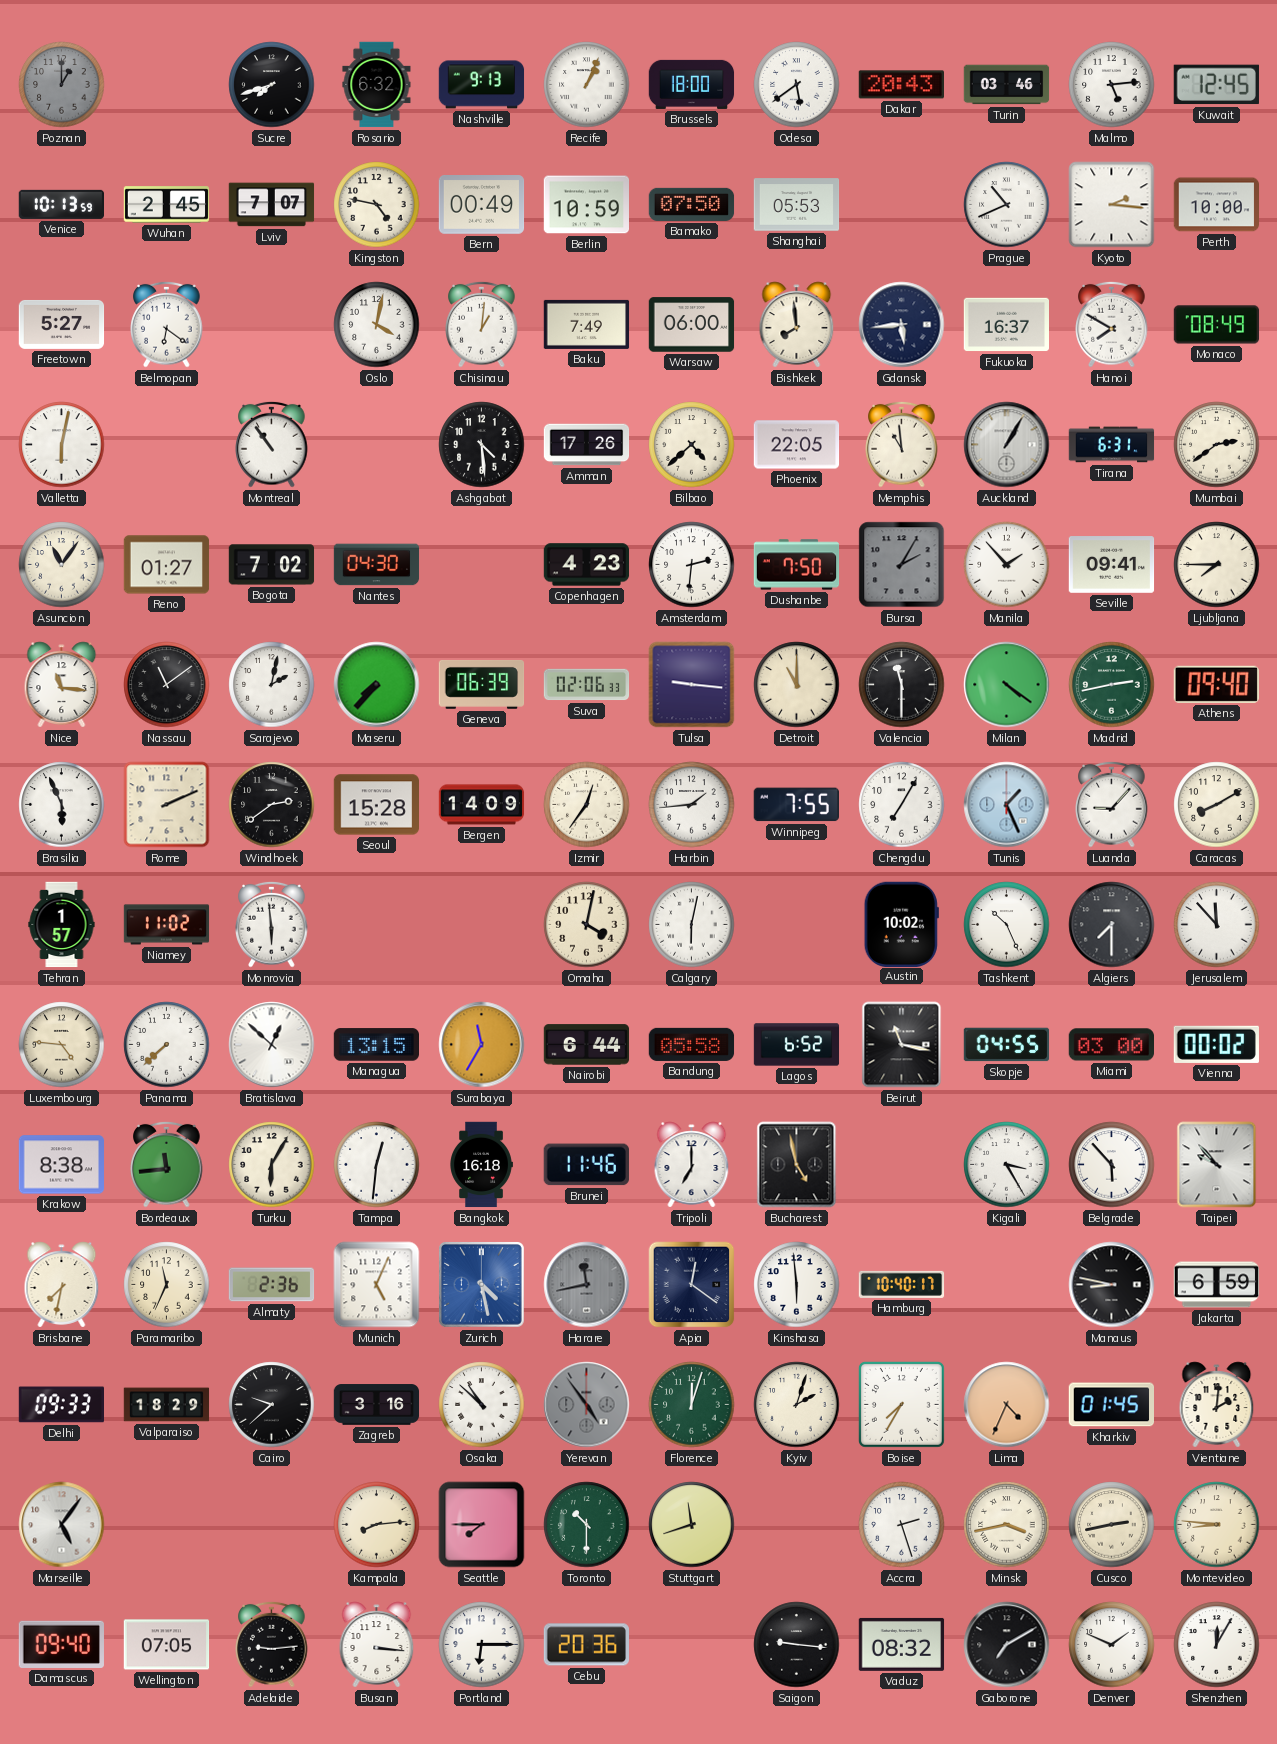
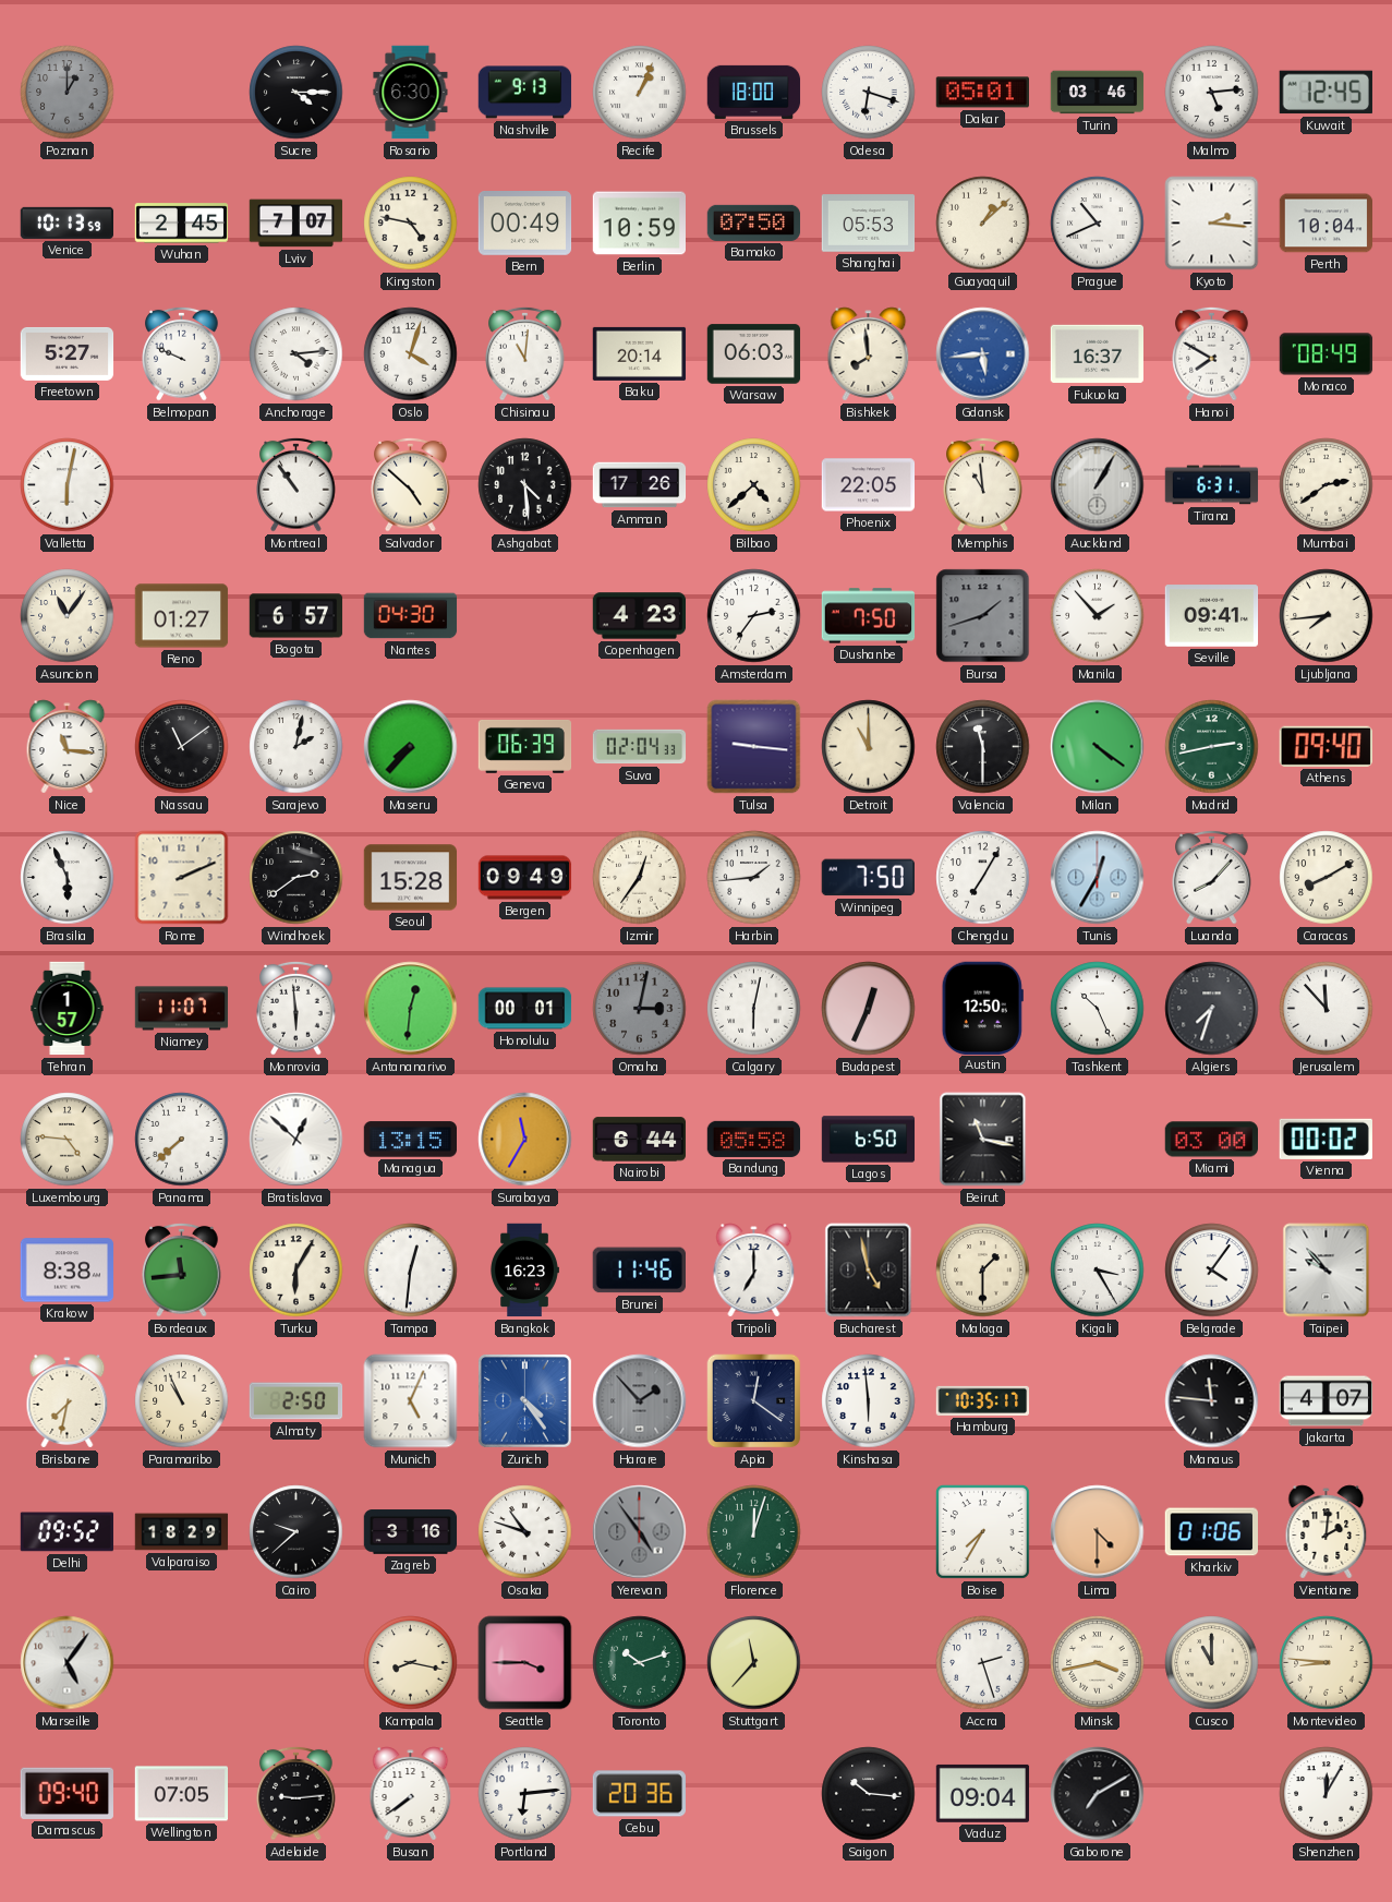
Sucre: 7:42 -> 4:15 (296, 93)
Rosario: 6:32 -> 6:30 (411, 93)
Odesa: 5:39 -> 6:18 (869, 93)
Dakar: 20:43 -> 05:01 (982, 93)
Guayaquil: none -> 1:08 (983, 224)
Perth: 10:00 -> 10:04 (1327, 224)
Belmopan: 6:21 -> 9:49 (182, 353)
Anchorage: none -> 4:14 (296, 354)
Oslo: 4:02 -> 4:03 (411, 354)
Chisinau: 1:01 -> 11:01 (525, 353)
Baku: 7:49 -> 20:14 (640, 353)
Warsaw: 06:00 -> 06:03 (754, 354)
Gdansk dial: navy -> blue (983, 354)
Salvador: none -> 4:52 (411, 484)
Bogota: 7:02 -> 6:57 (296, 616)
Amsterdam: 2:31 -> 2:36 (754, 616)
Bursa: 2:05 -> 1:42 (983, 616)
Ljubljana: 7:45 -> 7:44 (1327, 616)
Suva: 02:06 -> 02:04 (640, 747)
Bergen: 14:09 -> 09:49 (525, 878)
Winnipeg: 7:55 -> 7:50 (868, 878)
Tunis: 1:26 -> 12:35 (1098, 878)
Luanda: 9:07 -> 8:07 (1212, 877)
Niamey: 11:02 -> 11:07 (182, 1009)
Antananarivo: none -> 12:31 (411, 1009)
Honolulu: none -> 00:01 (525, 1009)
Omaha: 4:02 -> 3:02 (640, 1009)
Omaha dial: cream -> grey (640, 1009)
Budapest: none -> 12:34 (869, 1009)
Austin: 10:02 -> 12:50 (982, 1008)
Algiers: 7:30 -> 7:33 (1212, 1009)
Lagos: 6:52 -> 6:50 (869, 1140)
Skopje: 04:55 -> none (1007, 1045)
Bangkok: 16:18 -> 16:23 (524, 1271)
Malaga: none -> 1:30 (983, 1271)
Belgrade: 5:53 -> 4:06 (1212, 1271)
Paramaribo: 11:34 -> 10:56 (182, 1401)
Almaty: 2:36 -> 2:50 (296, 1401)
Zurich: 4:28 -> 4:24 (525, 1401)
Harare: 11:43 -> 1:53 (640, 1401)
Hamburg: 10:40 -> 10:35 (983, 1400)
Manaus: 8:47 -> 11:46 (1212, 1401)
Jakarta: 6:59 -> 4:07 (1327, 1401)
Delhi: 09:33 -> 09:52 (68, 1532)
Osaka: 10:52 -> 10:48 (525, 1532)
Kyiv: 2:03 -> none (797, 1405)
Lima: 4:34 -> 4:30 (1098, 1532)
Kharkiv: 01:45 -> 01:06 (1211, 1532)
Kampala: 8:14 -> 8:17 (411, 1663)
Seattle: 7:45 -> 3:45 (525, 1663)
Toronto: 10:30 -> 10:12 (640, 1663)
Stuttgart: 11:42 -> 11:37 (754, 1663)
Cusco: 2:43 -> 11:00 (1212, 1663)
Busan: 3:16 -> 7:39 (411, 1794)
Portland: 6:15 -> 6:14 (525, 1794)
Saigon: 9:16 -> 10:16 (869, 1794)
Vaduz: 08:32 -> 09:04 (983, 1793)
Denver: 1:49 -> none (1112, 1645)
